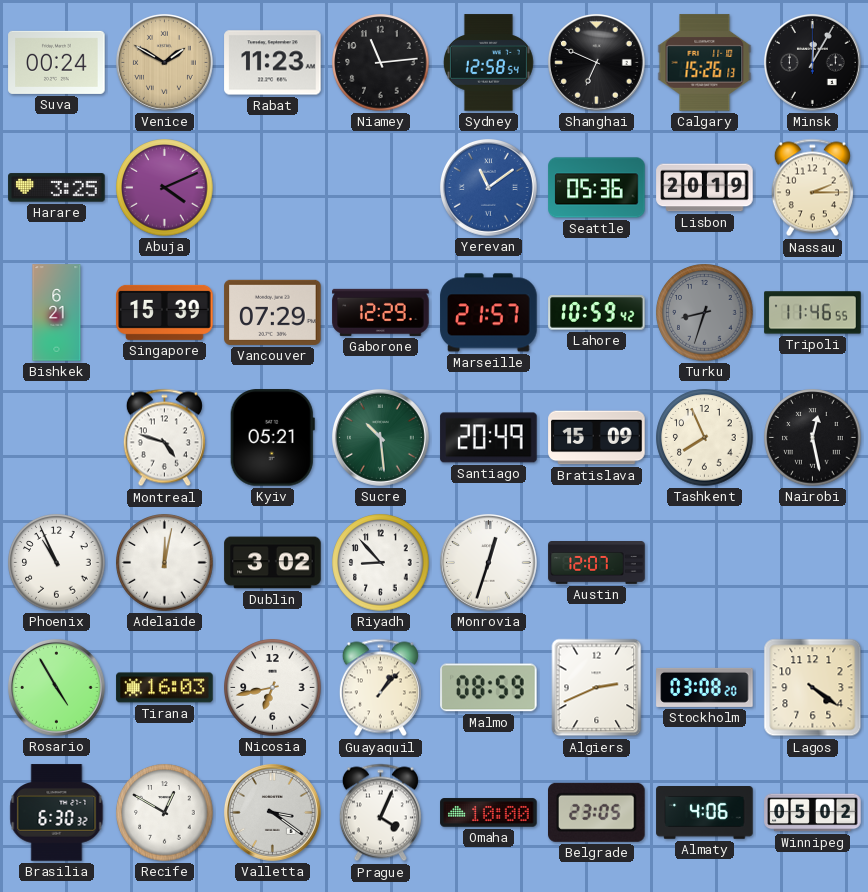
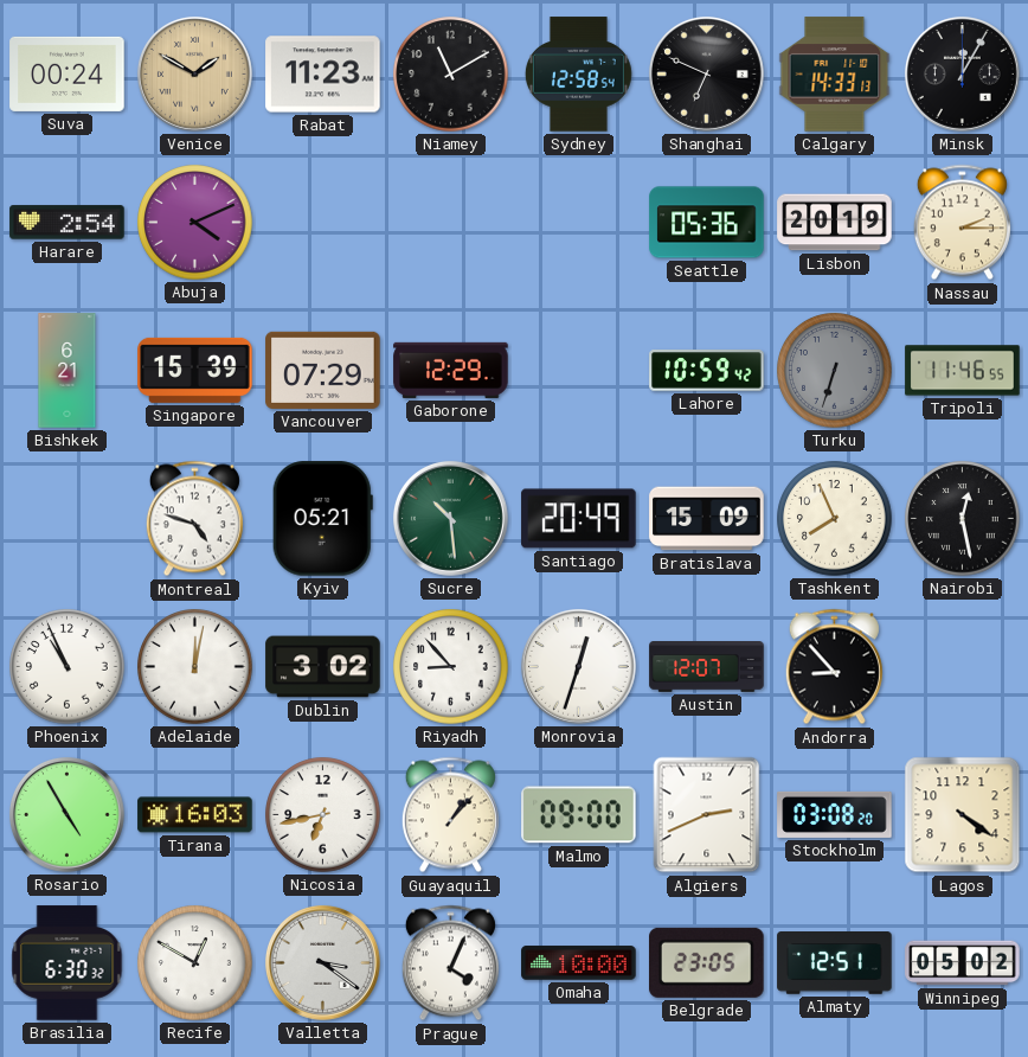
Niamey: 11:14 -> 11:10 (451, 75)
Calgary: 15:26 -> 14:33 (835, 75)
Harare: 3:25 -> 2:54 (68, 223)
Yerevan: 11:09 -> none (488, 187)
Marseille: 21:57 -> none (489, 313)
Turku: 8:33 -> 6:33 (835, 371)
Andorra: none -> 8:53 (834, 667)
Malmo: 08:59 -> 09:00 (579, 815)
Almaty: 4:06 -> 12:51 (835, 963)
